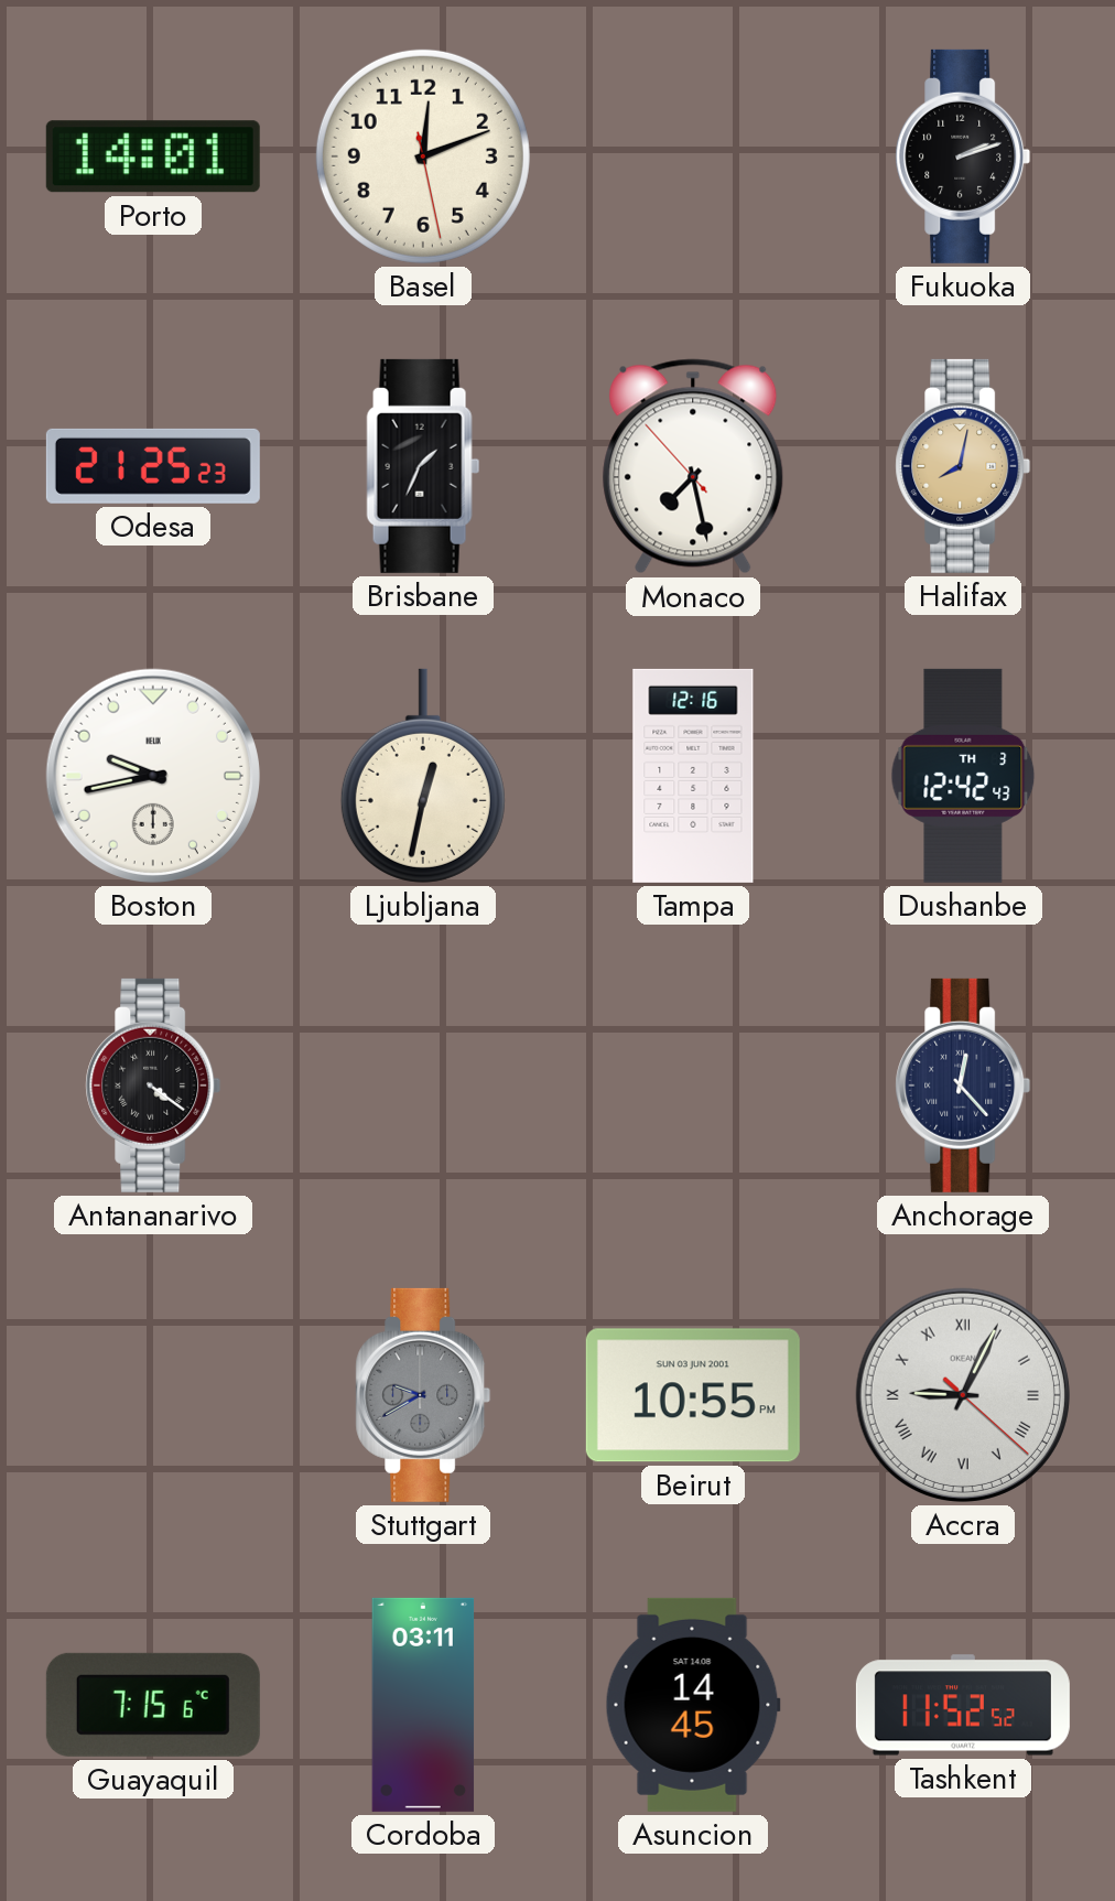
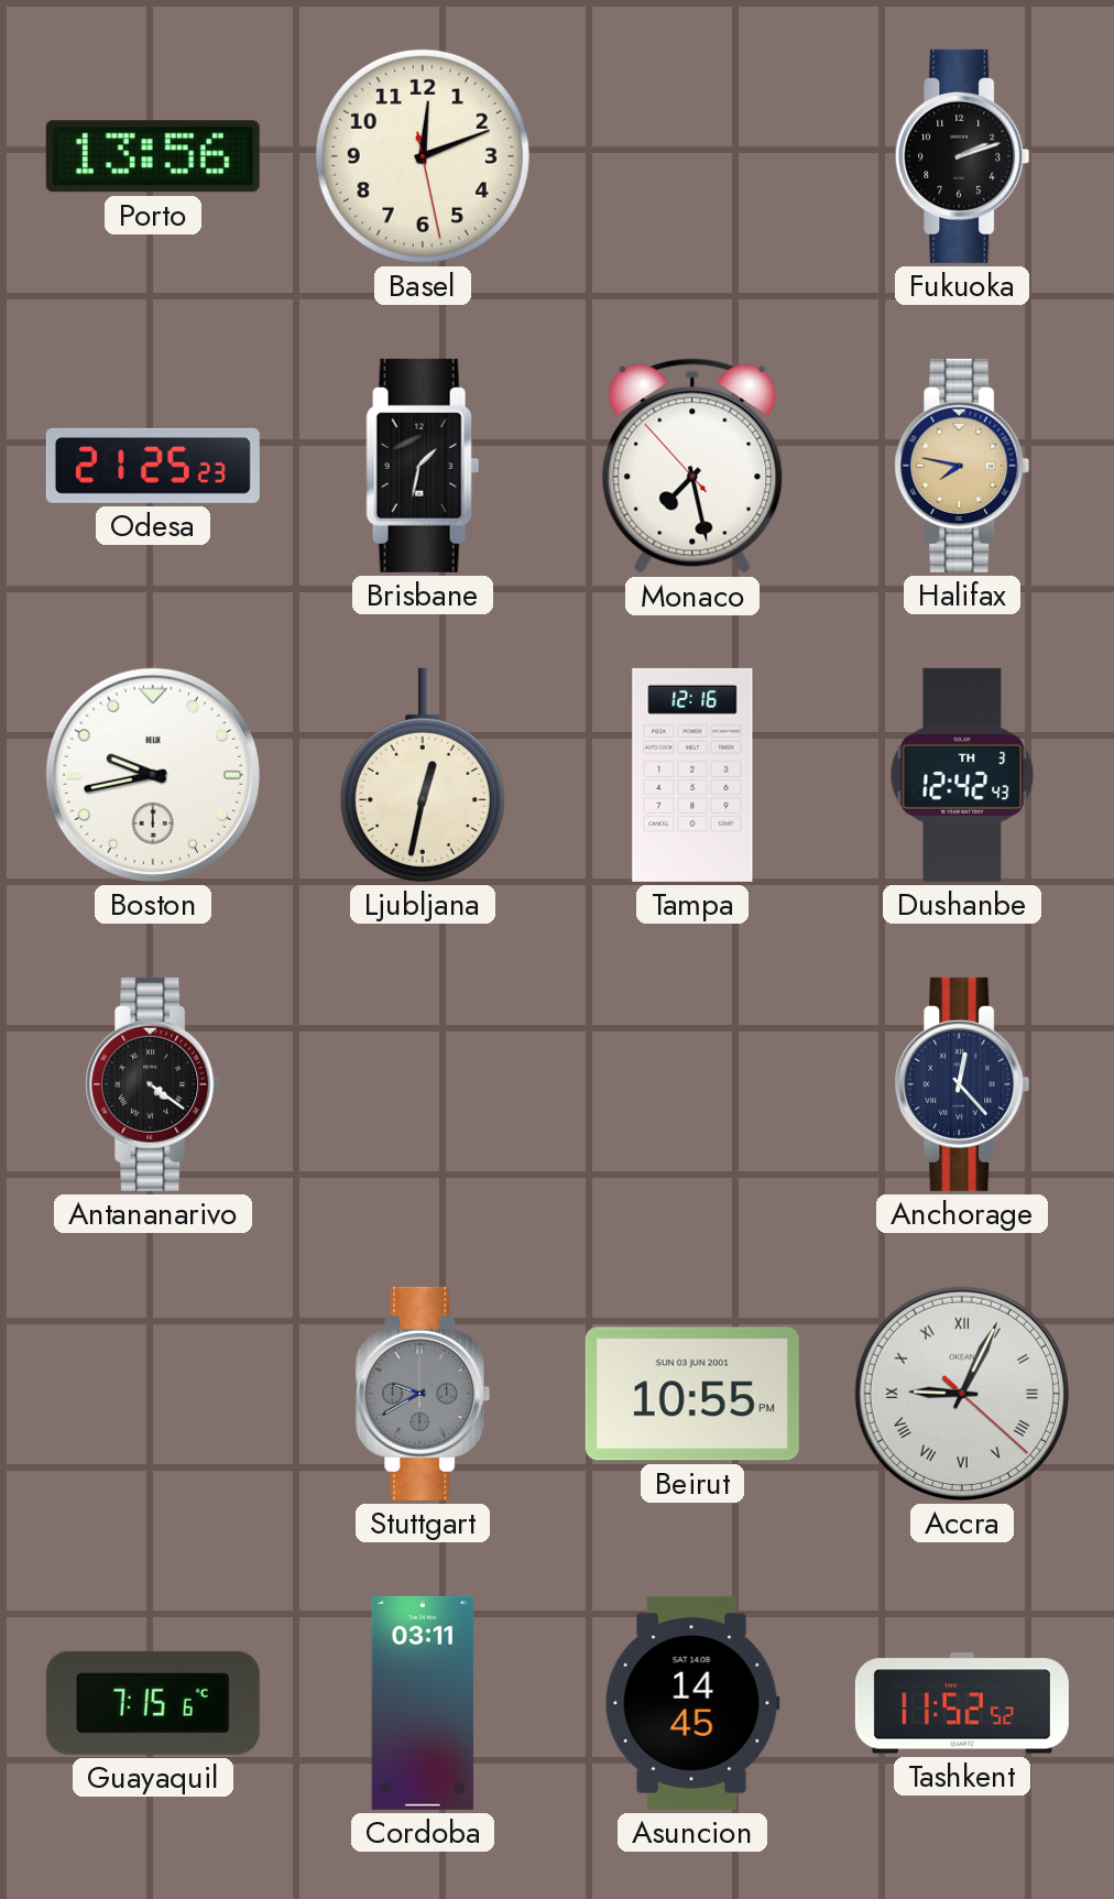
Porto: 14:01 -> 13:56 (153, 156)
Brisbane: 1:34 -> 1:32 (423, 466)
Halifax: 8:02 -> 7:47 (962, 466)
